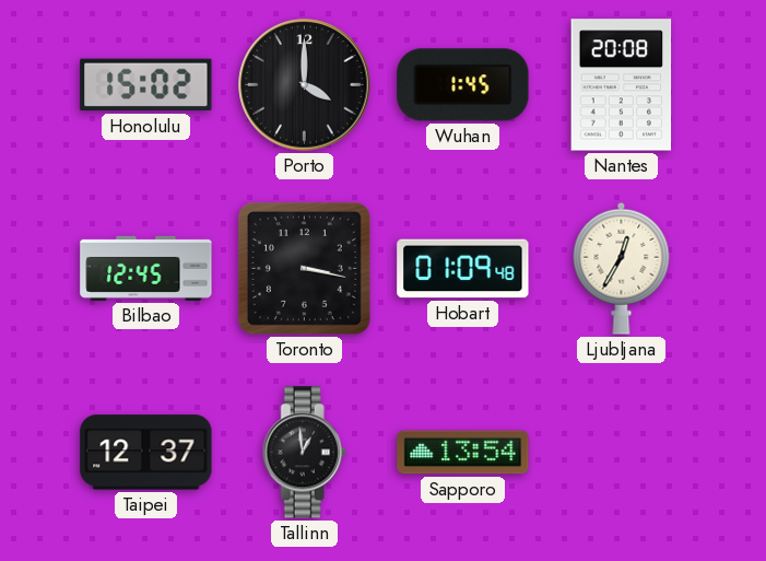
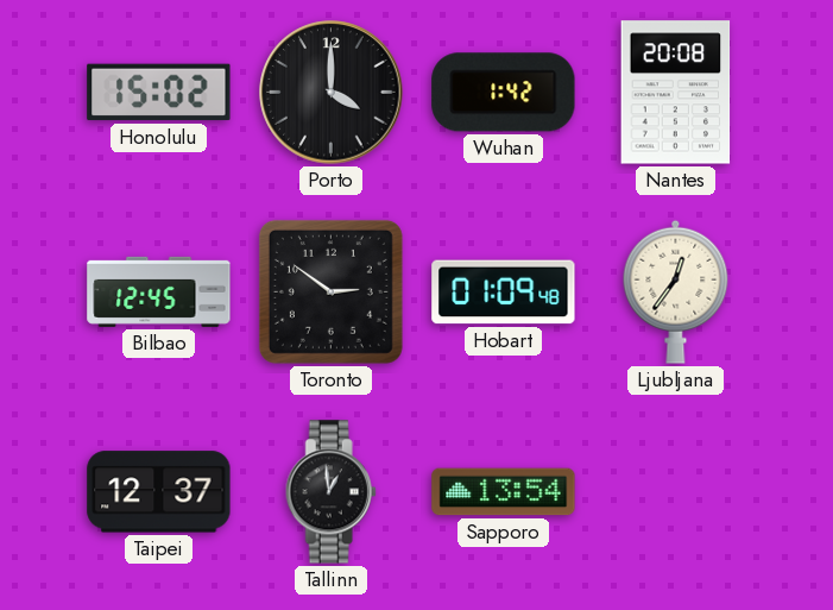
Wuhan: 1:45 -> 1:42 (504, 93)
Toronto: 3:17 -> 2:51 (330, 291)
Ljubljana: 12:35 -> 12:36 (676, 291)
